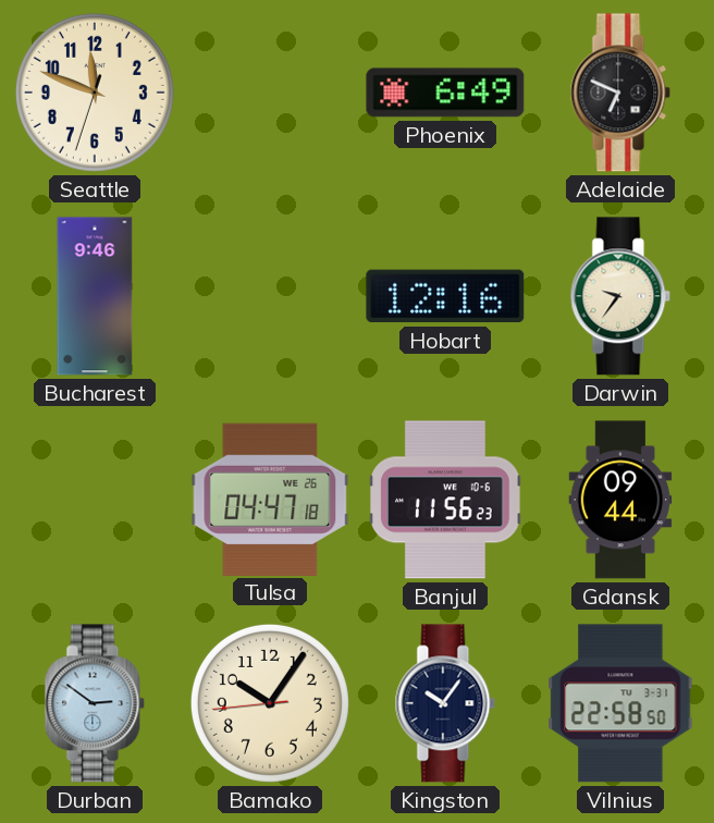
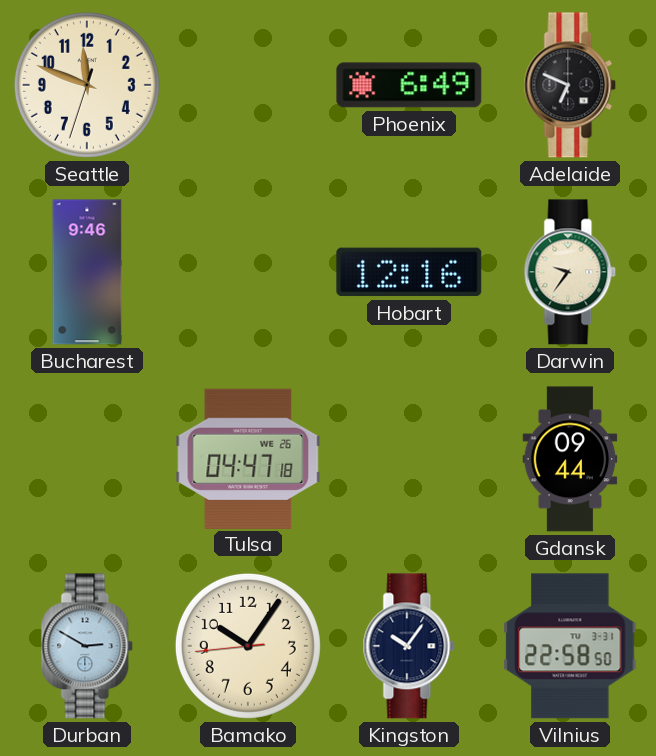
Banjul: 11:56 -> none (445, 500)
Durban: 2:51 -> 2:50 (87, 646)
